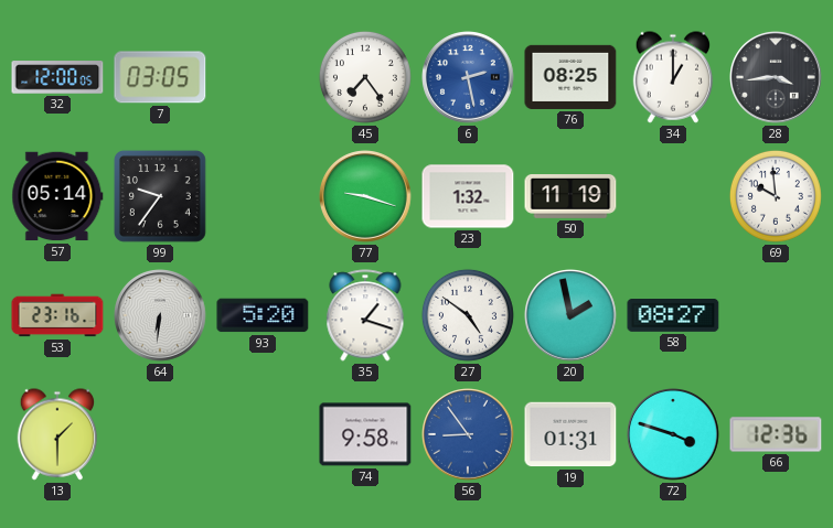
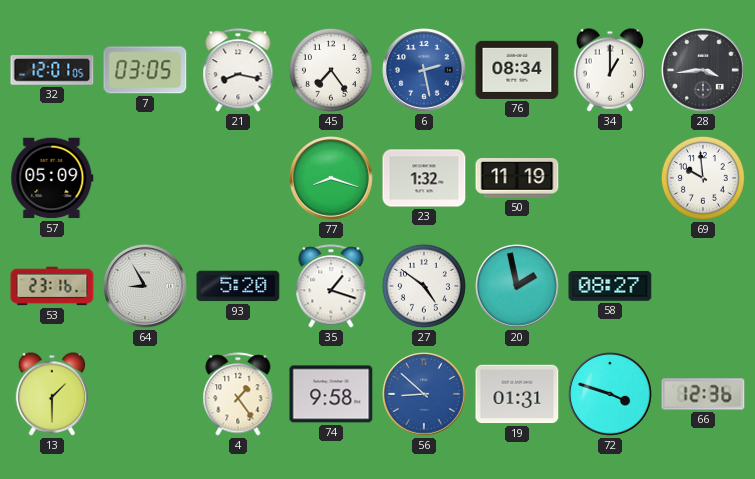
32: 12:00 -> 12:01 (52, 70)
21: none -> 8:17 (238, 70)
76: 08:25 -> 08:34 (517, 70)
57: 05:14 -> 05:09 (52, 178)
99: 9:36 -> none (160, 196)
77: 9:18 -> 8:18 (332, 179)
64: 6:31 -> 8:55 (146, 287)
4: none -> 1:24 (238, 394)
56: 8:54 -> 8:52 (425, 395)
